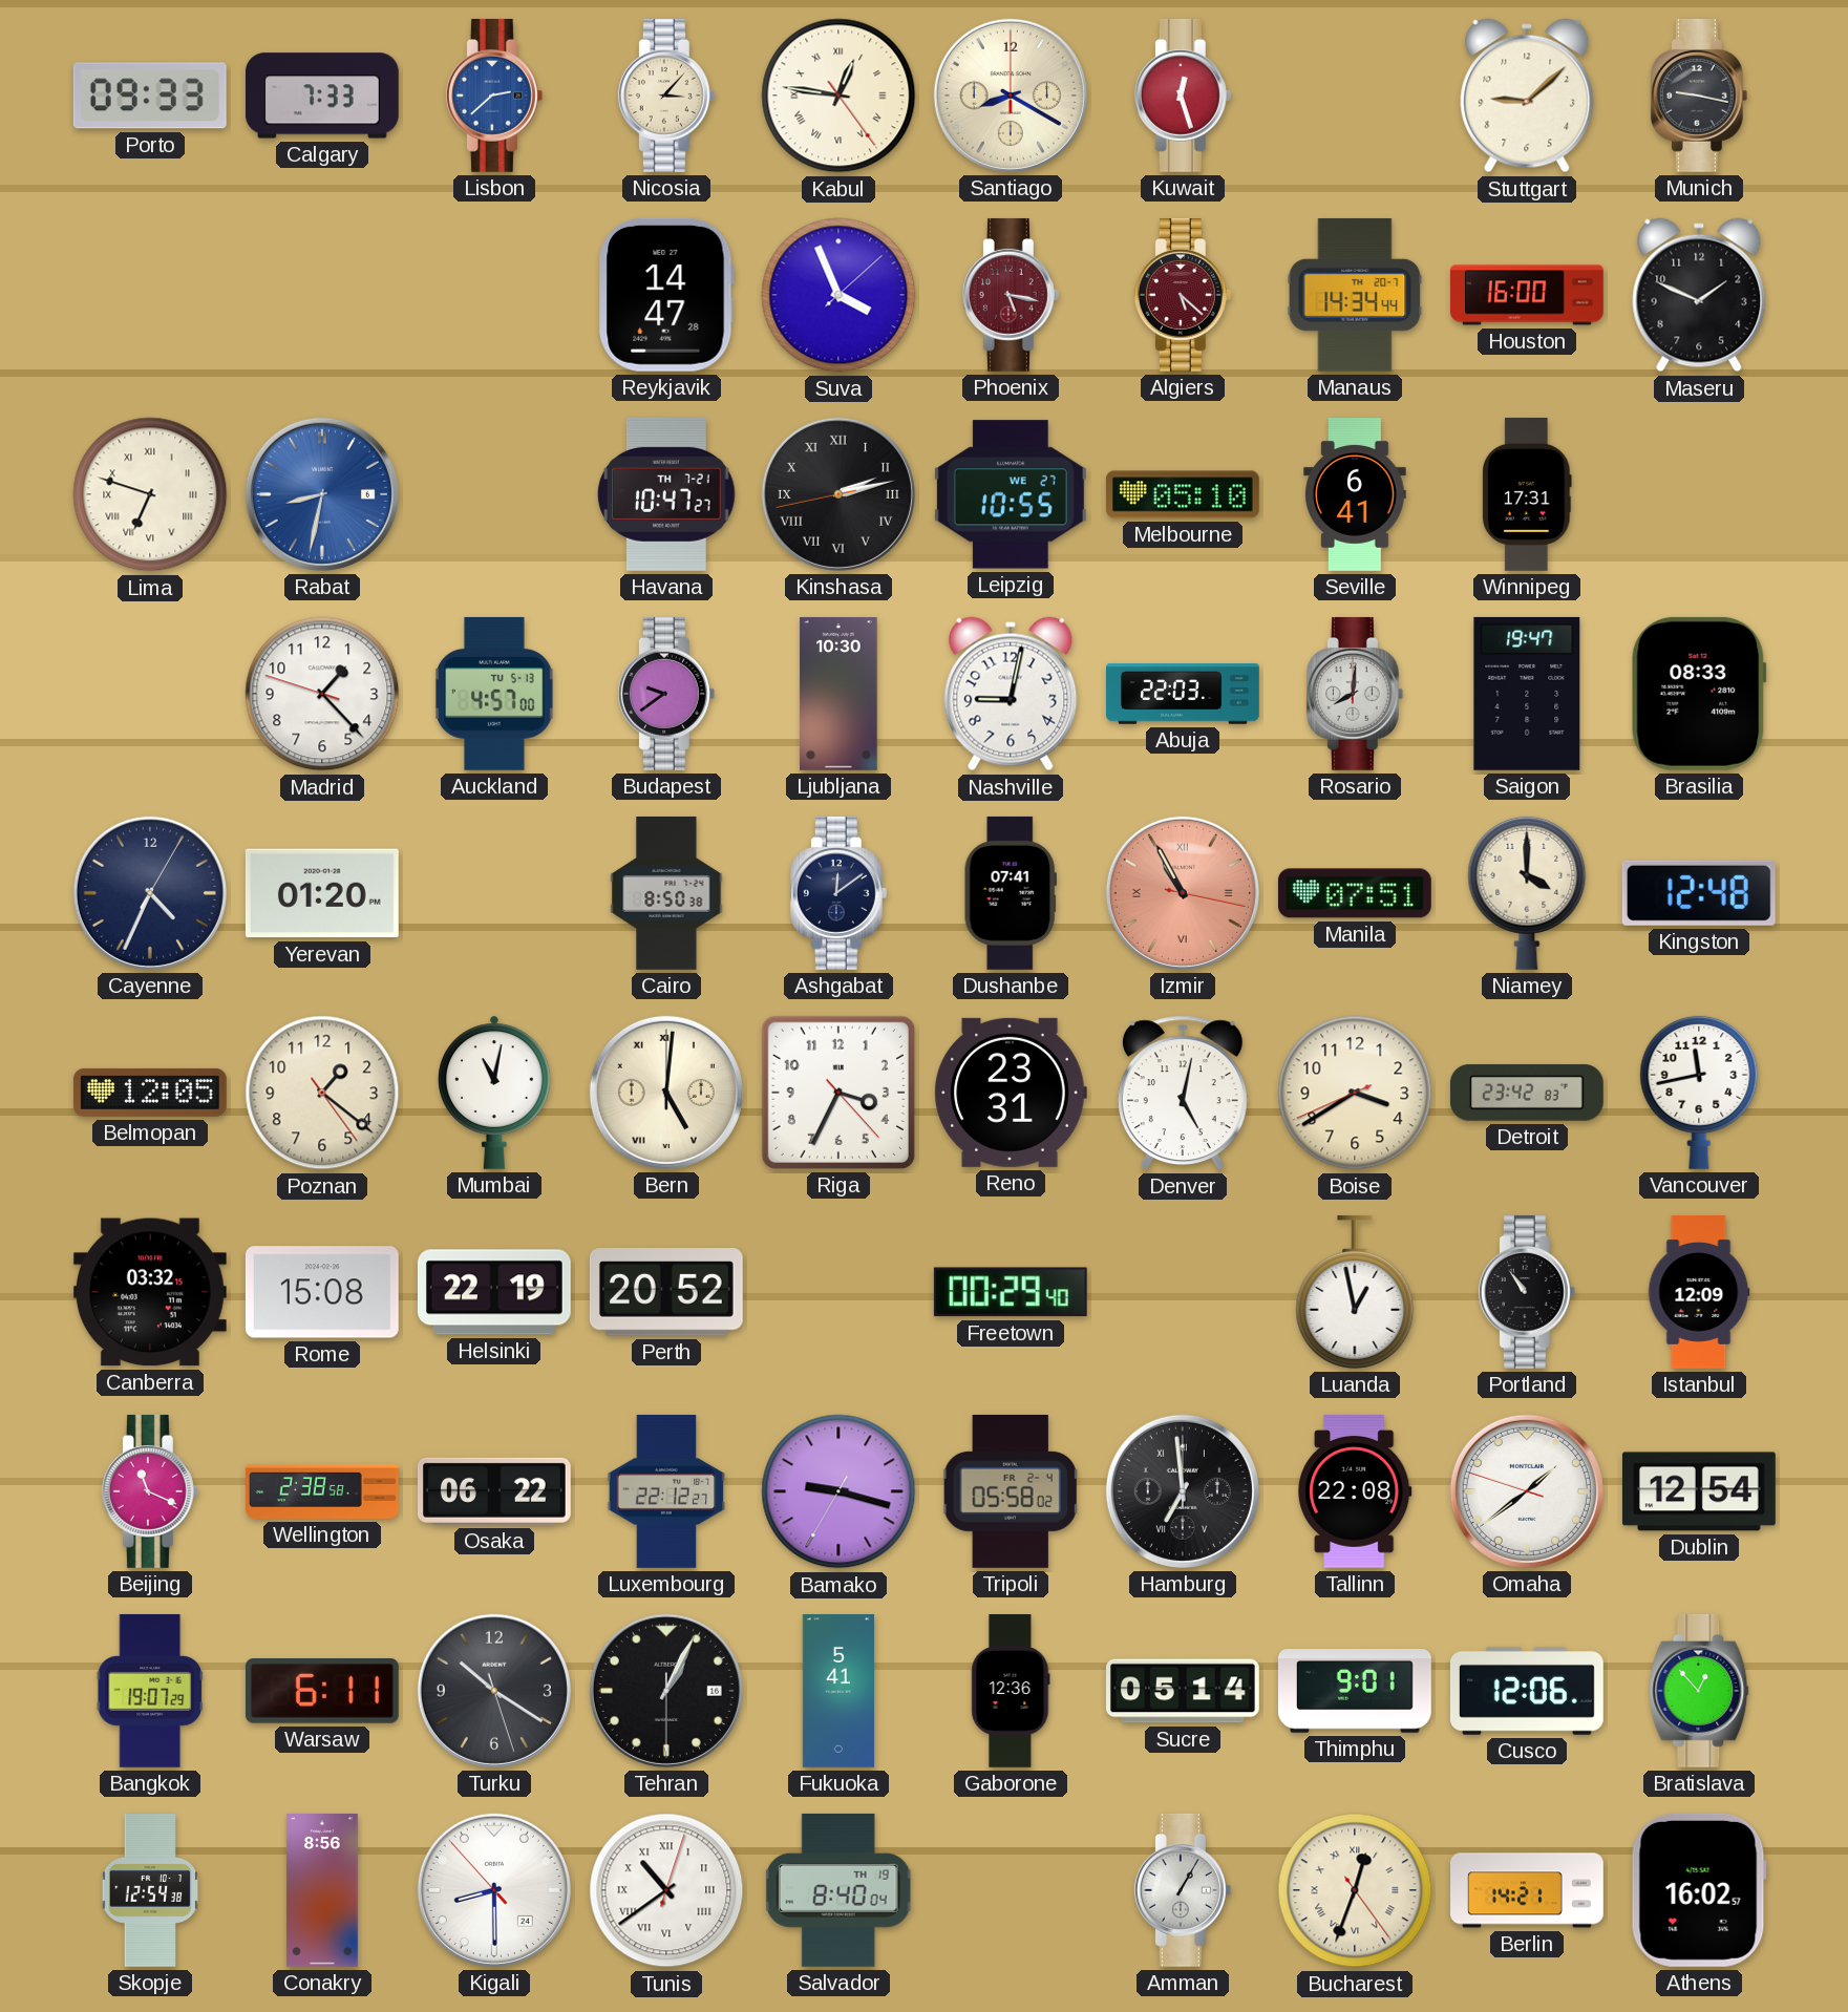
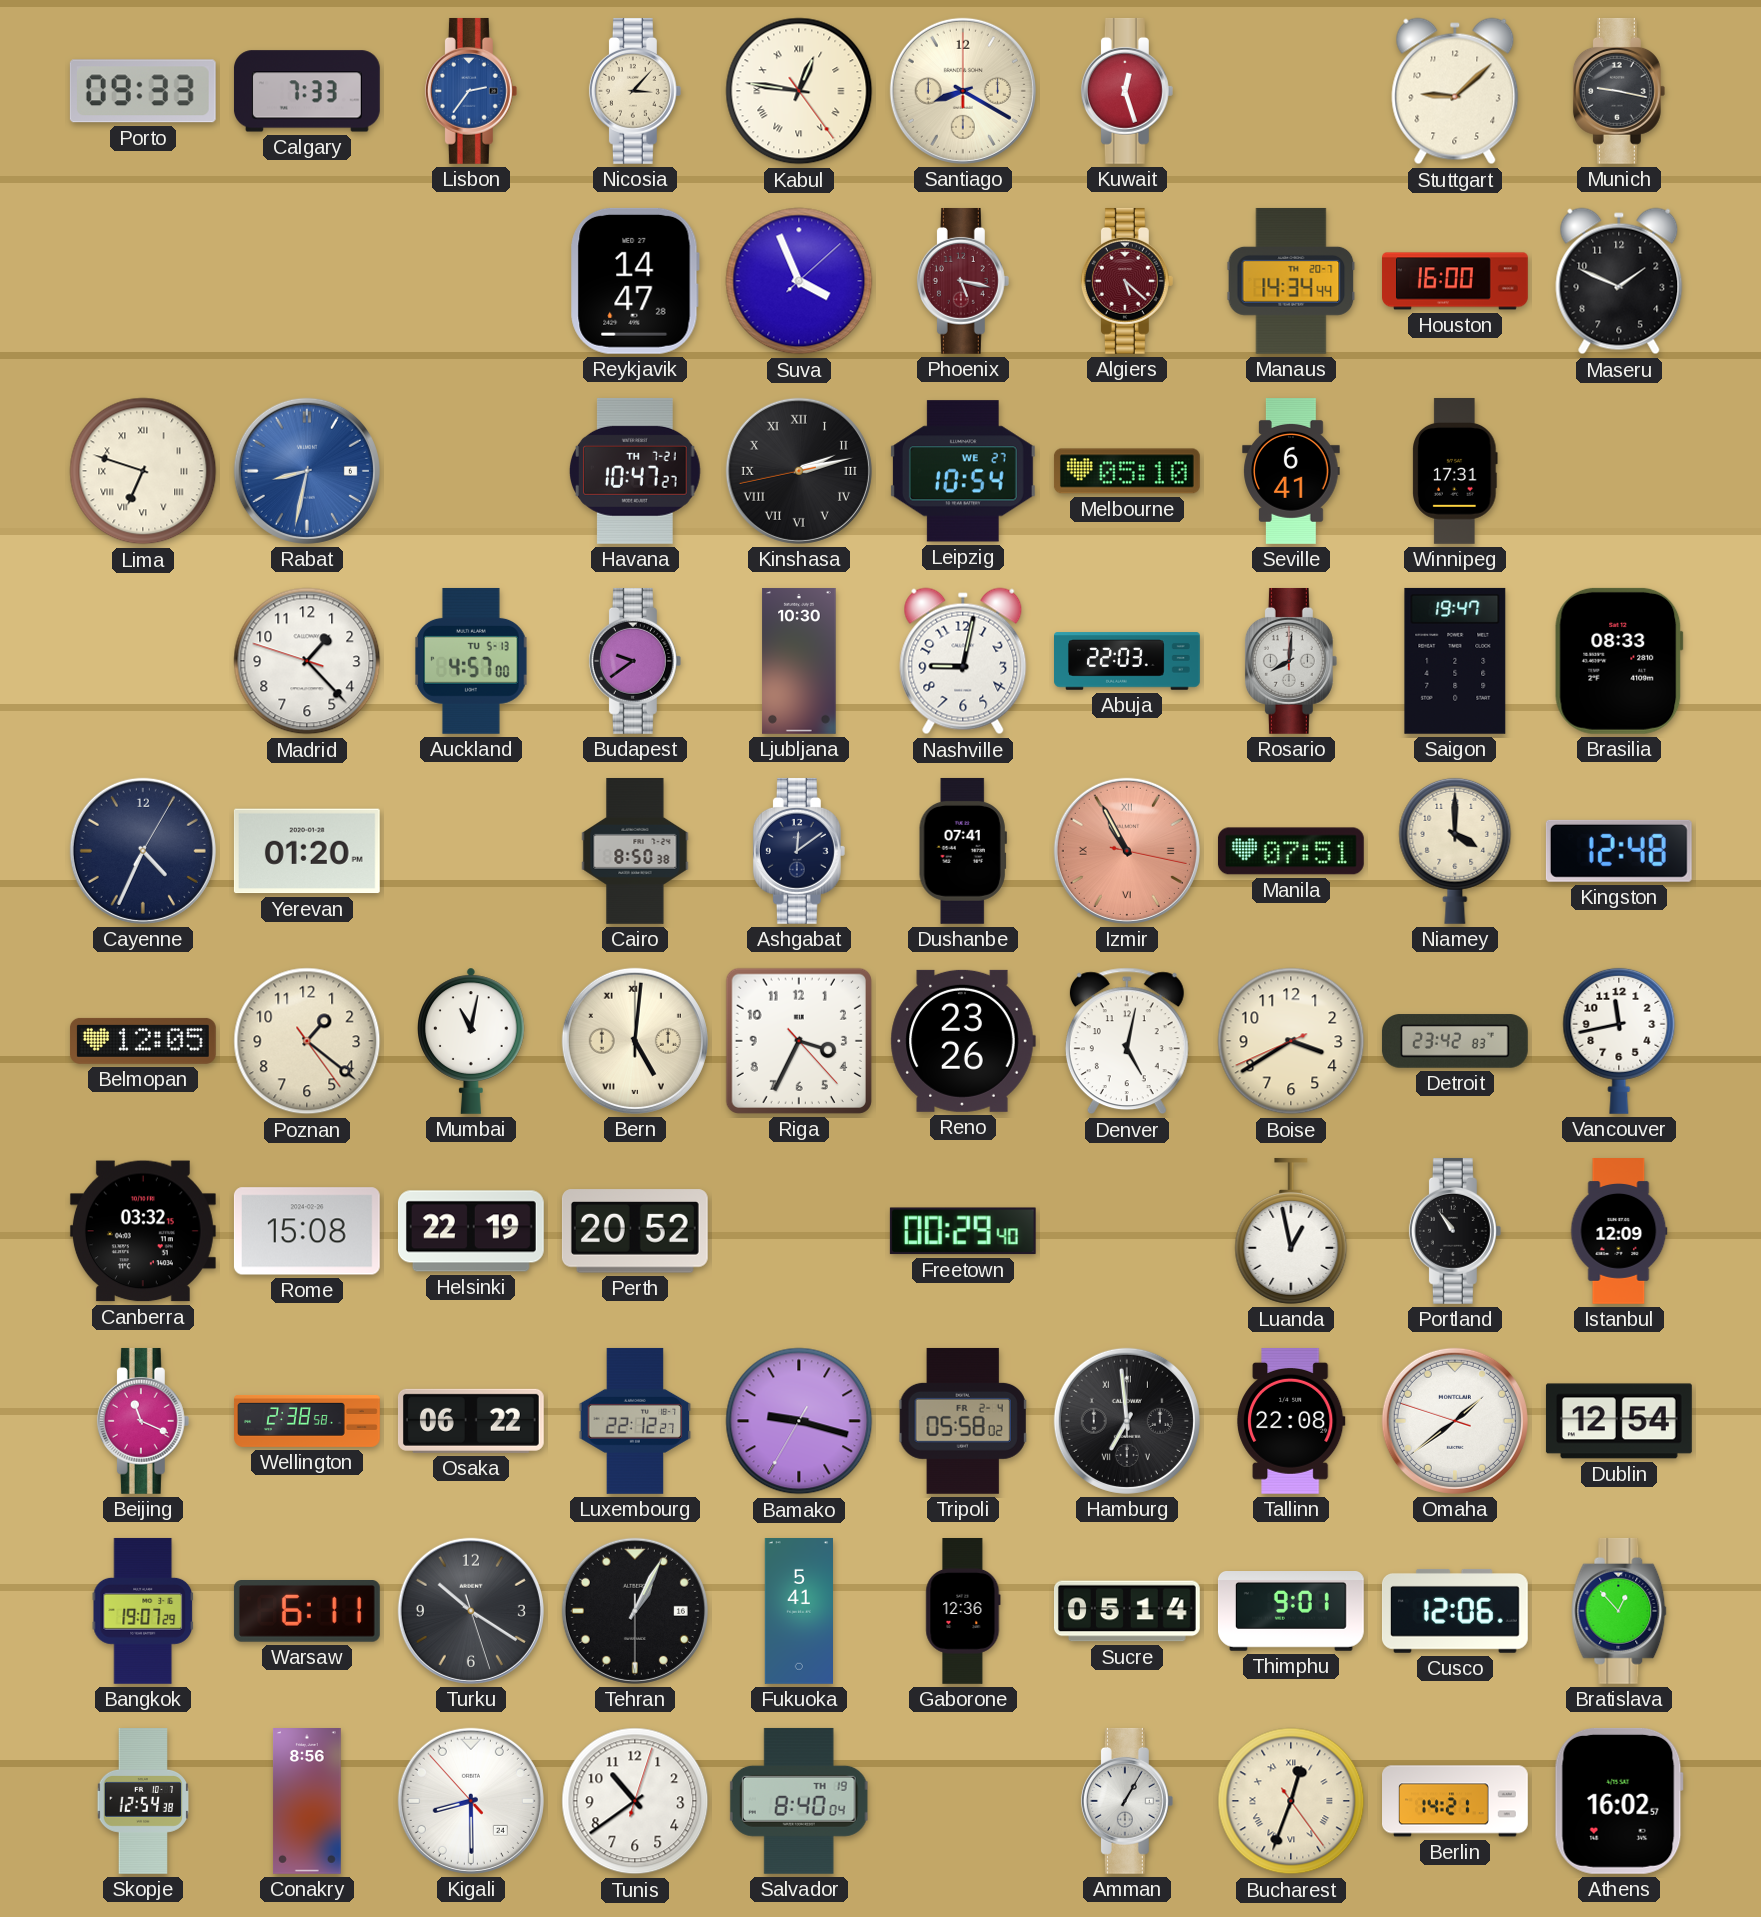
Lisbon: 2:38 -> 2:36 (471, 91)
Leipzig: 10:55 -> 10:54 (963, 471)
Reno: 23:31 -> 23:26 (963, 1041)
Tunis numerals: Roman -> Arabic (635, 1801)
